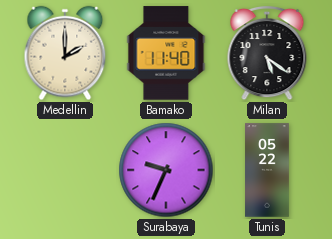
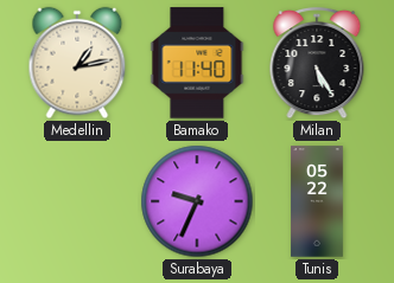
Medellin: 2:00 -> 1:13 (77, 63)
Milan: 5:21 -> 5:25 (317, 63)
